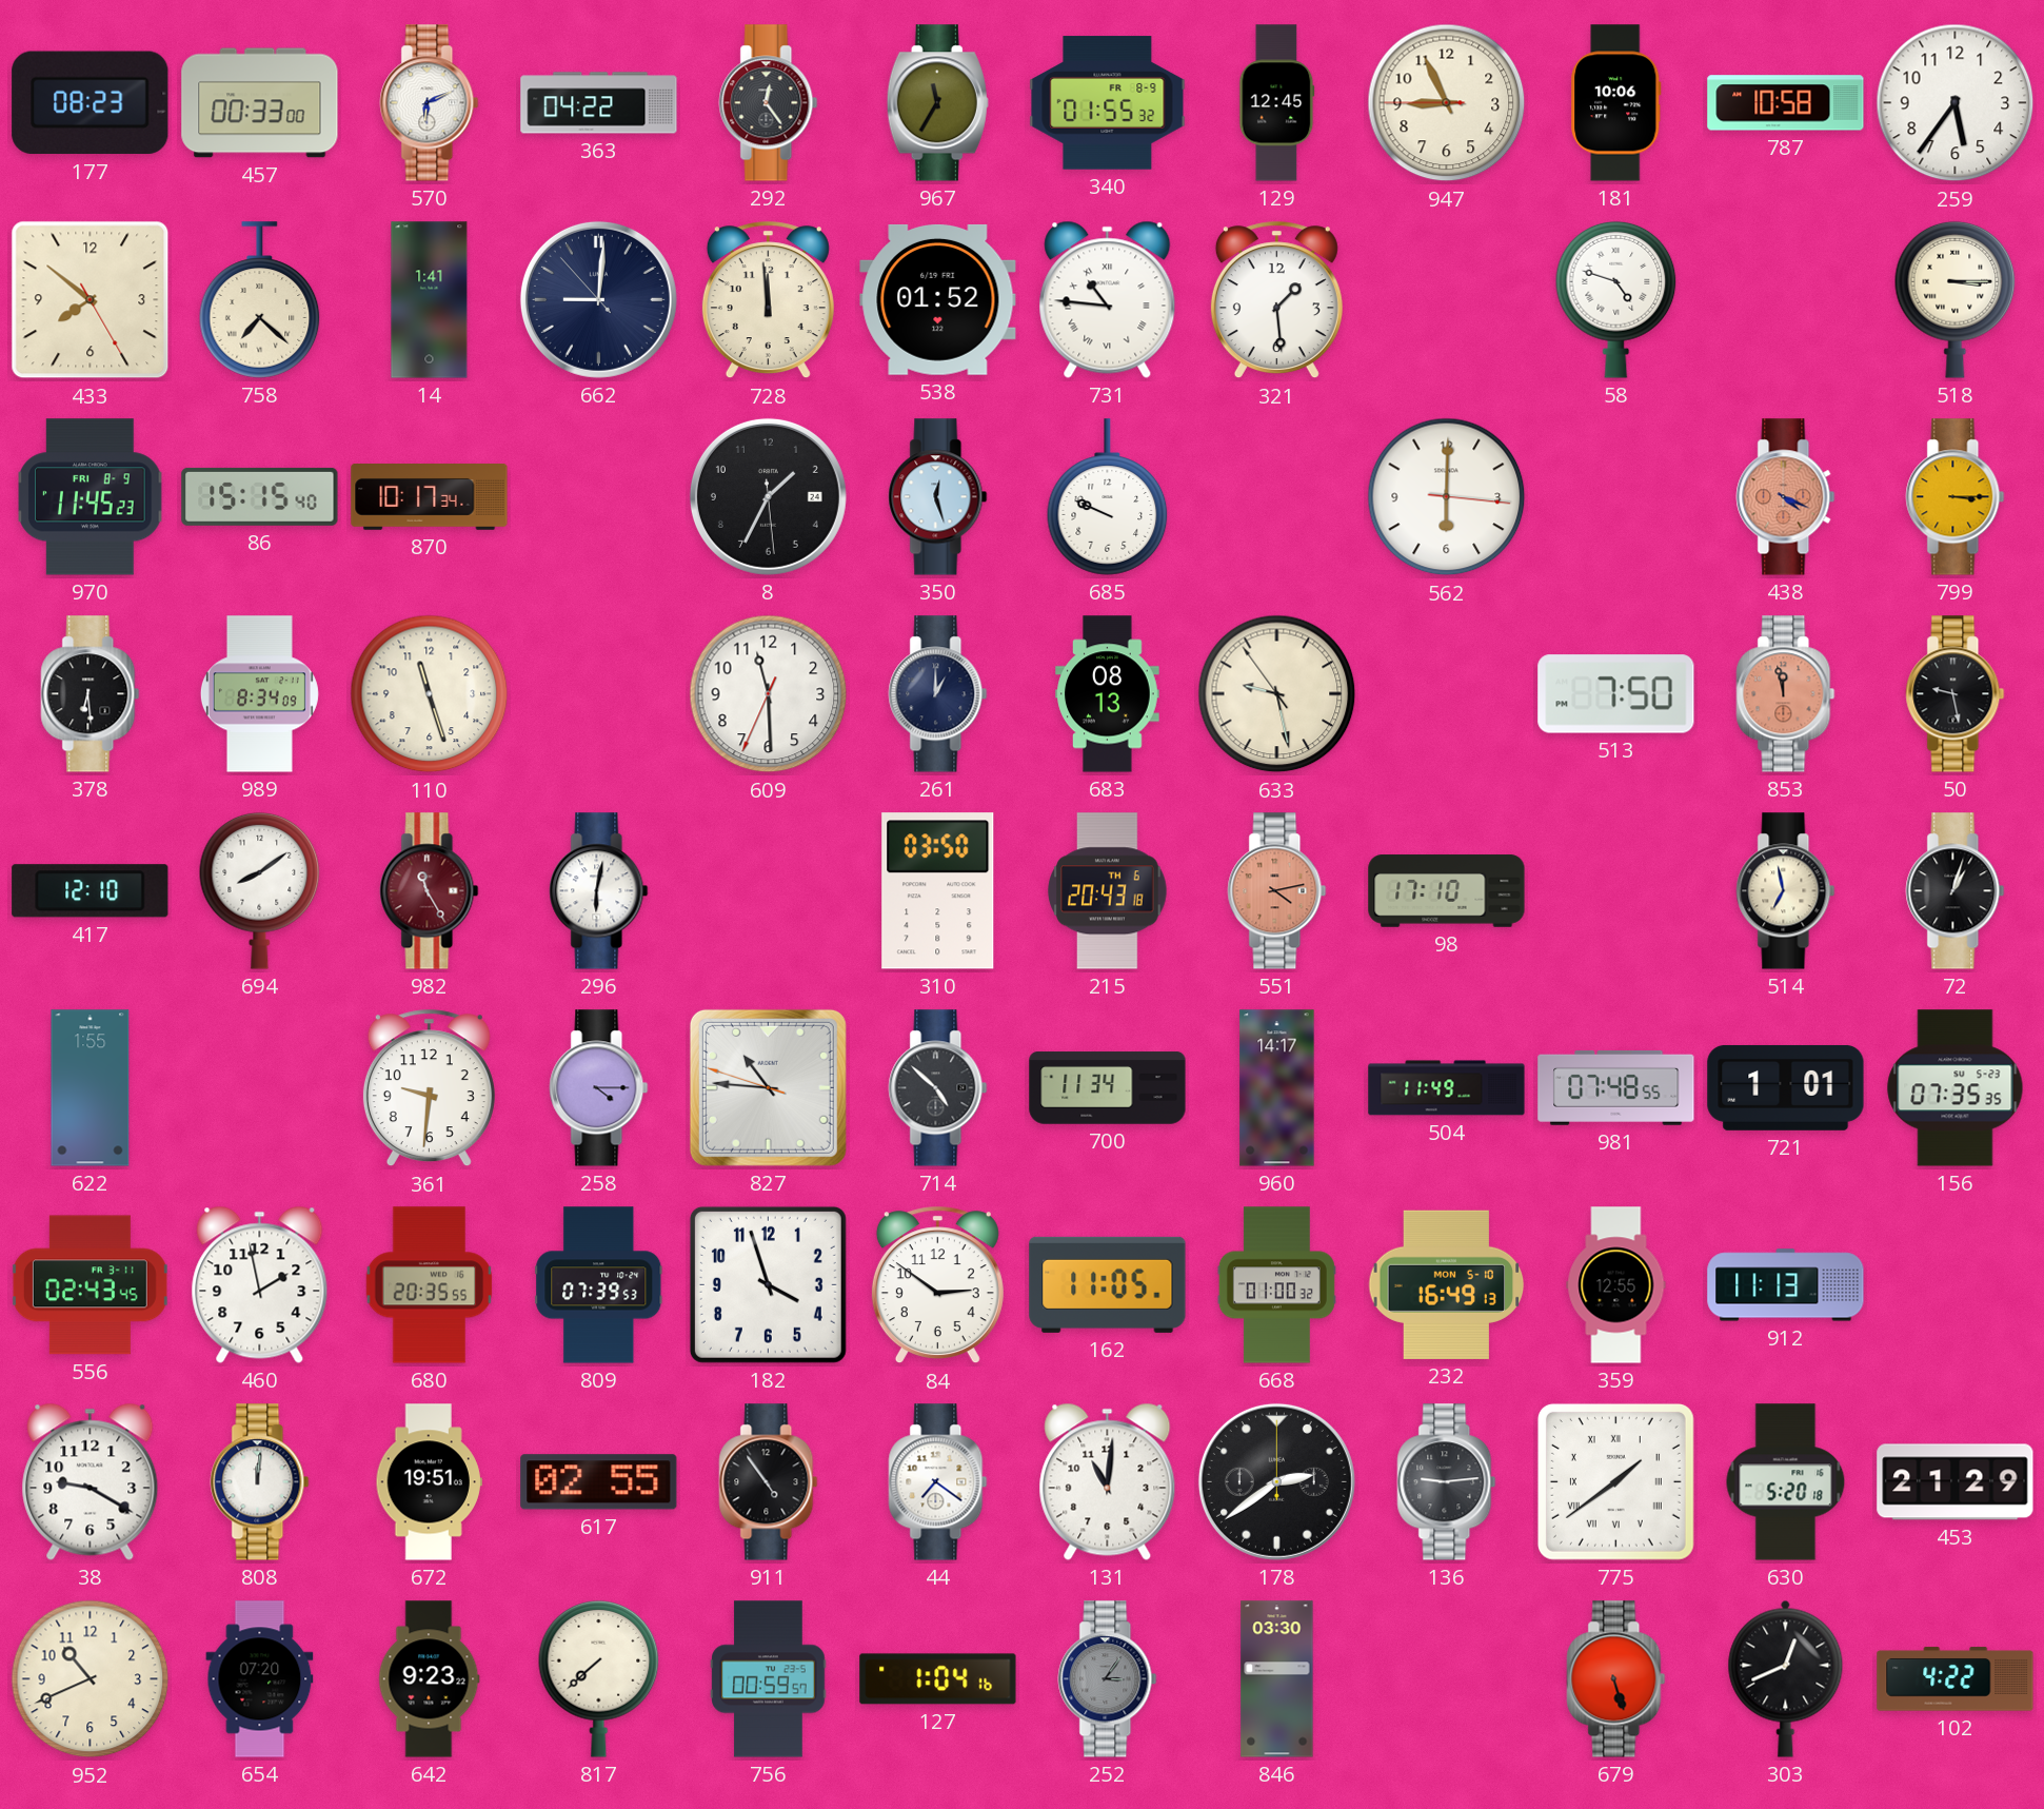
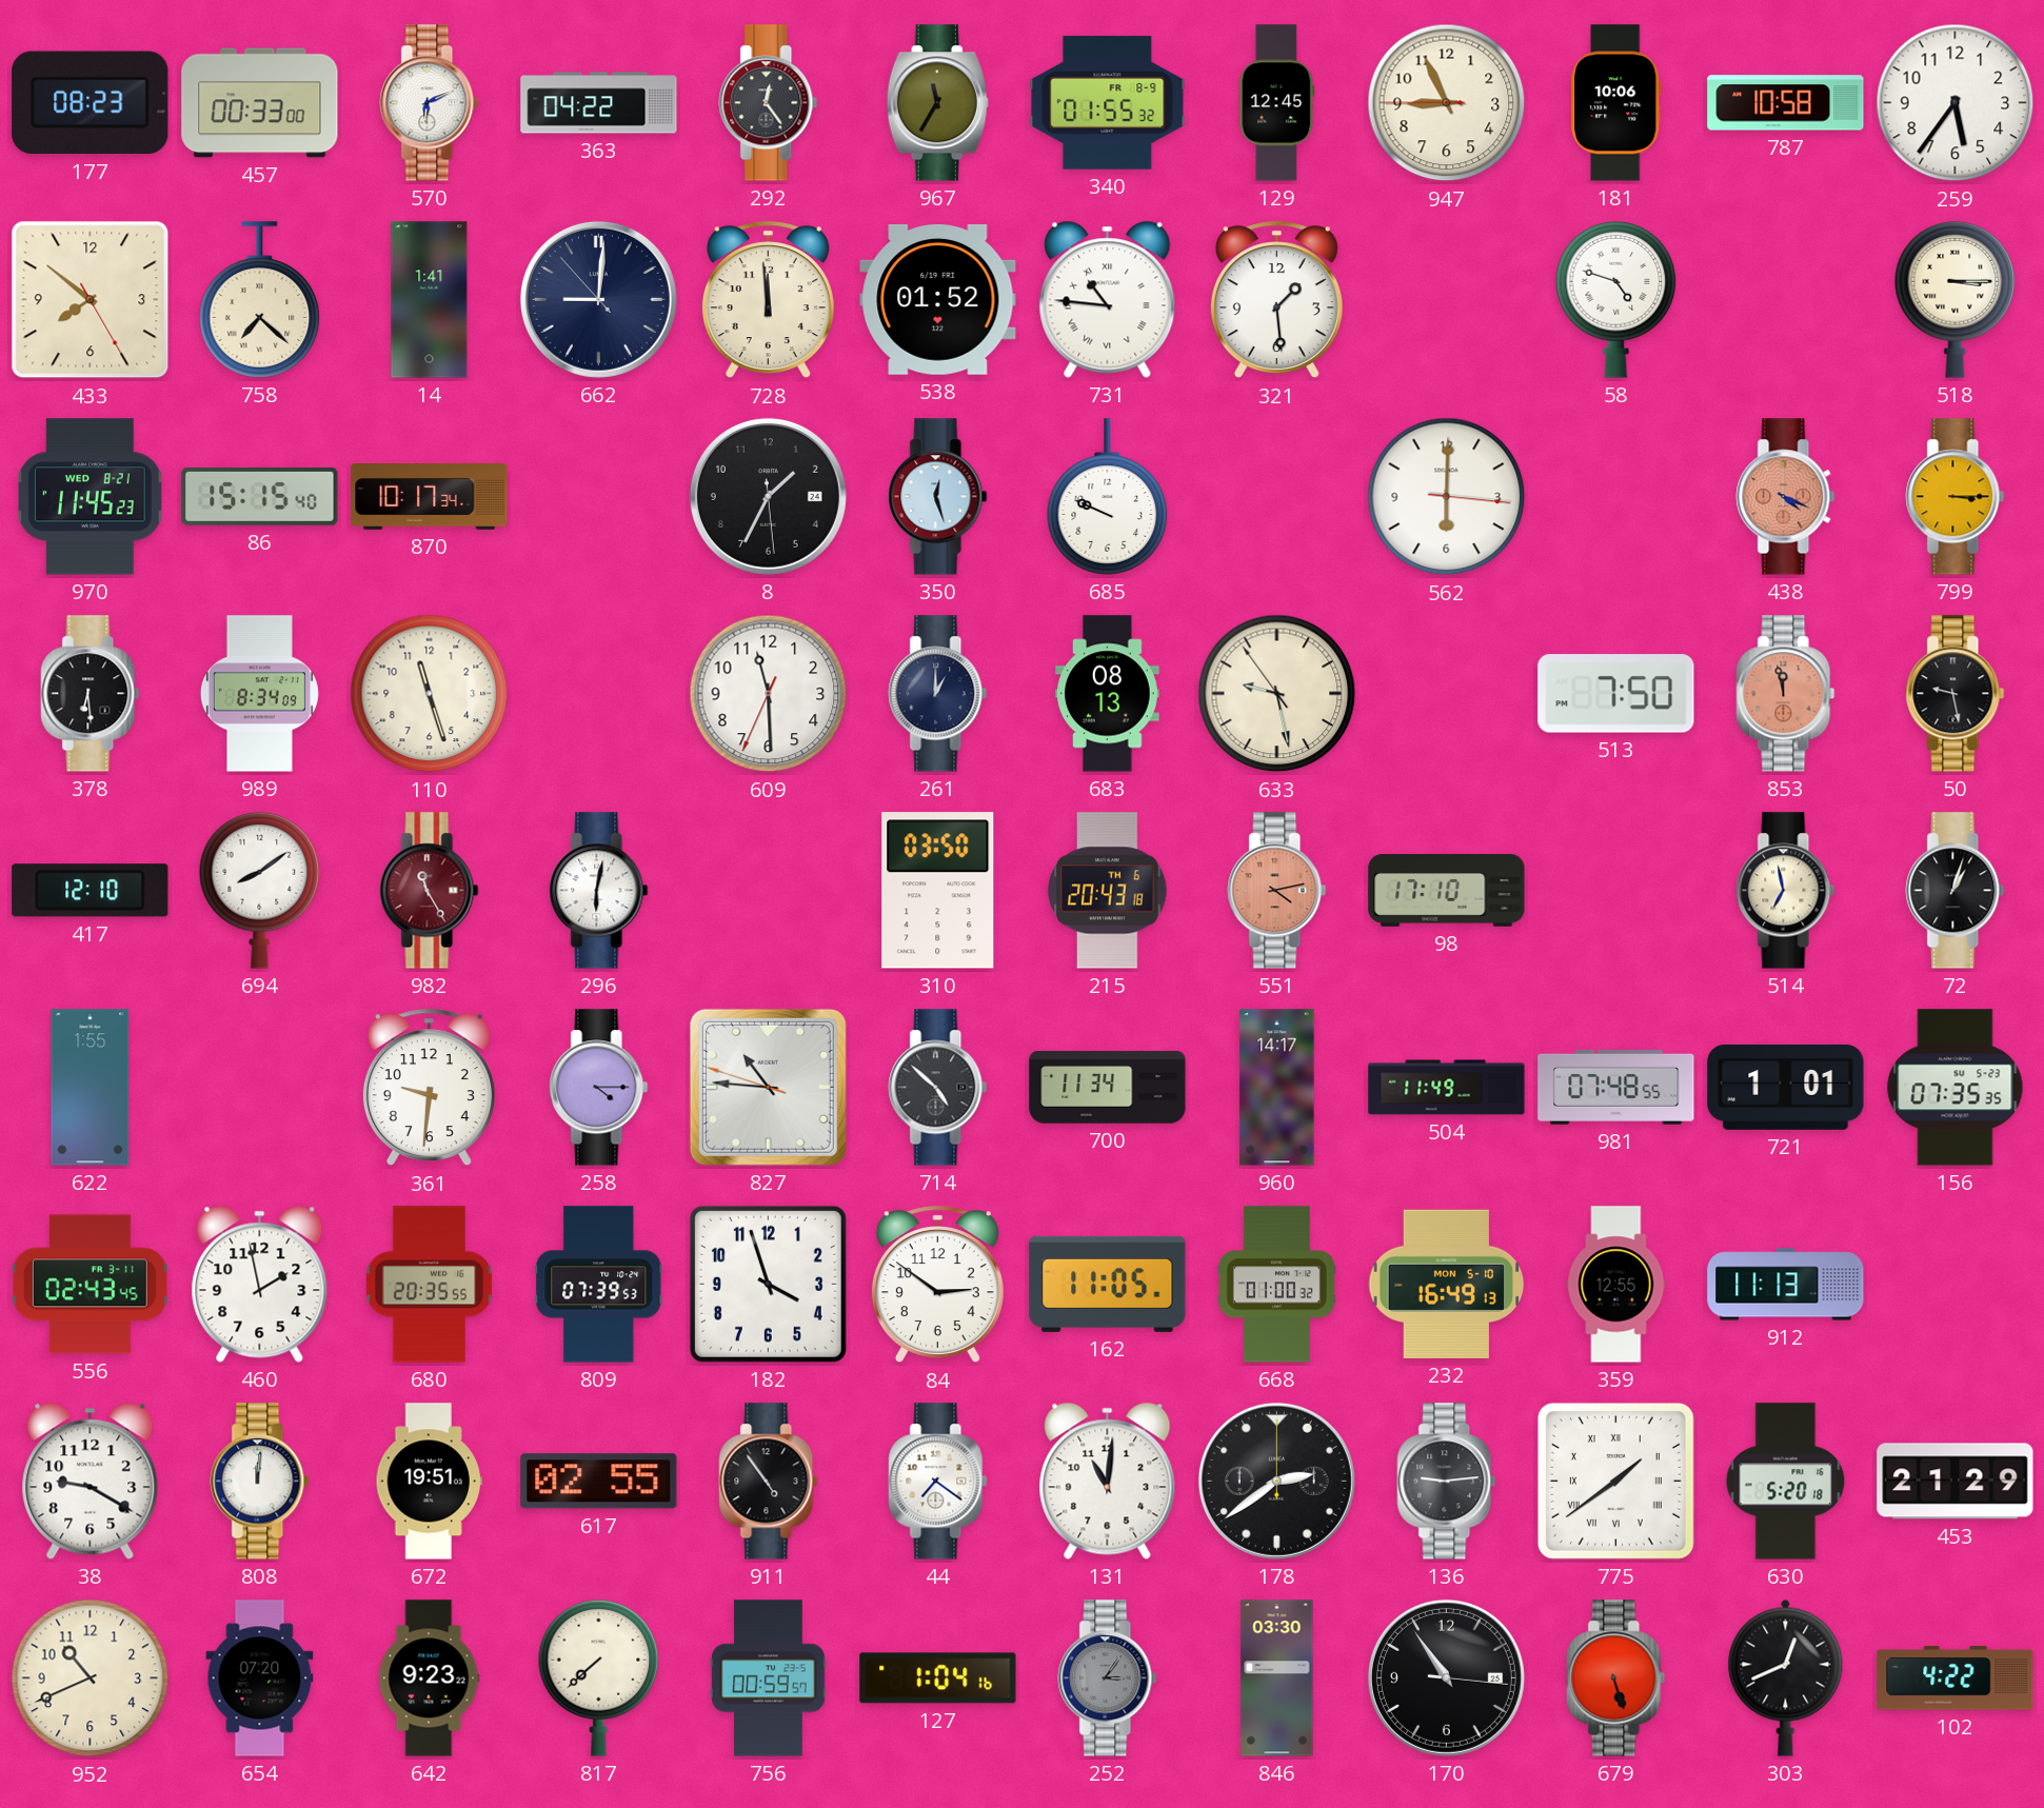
970 date: FRI 8-9 -> WED 8-21 (91, 497)
170: none -> 10:54 (1446, 1677)
